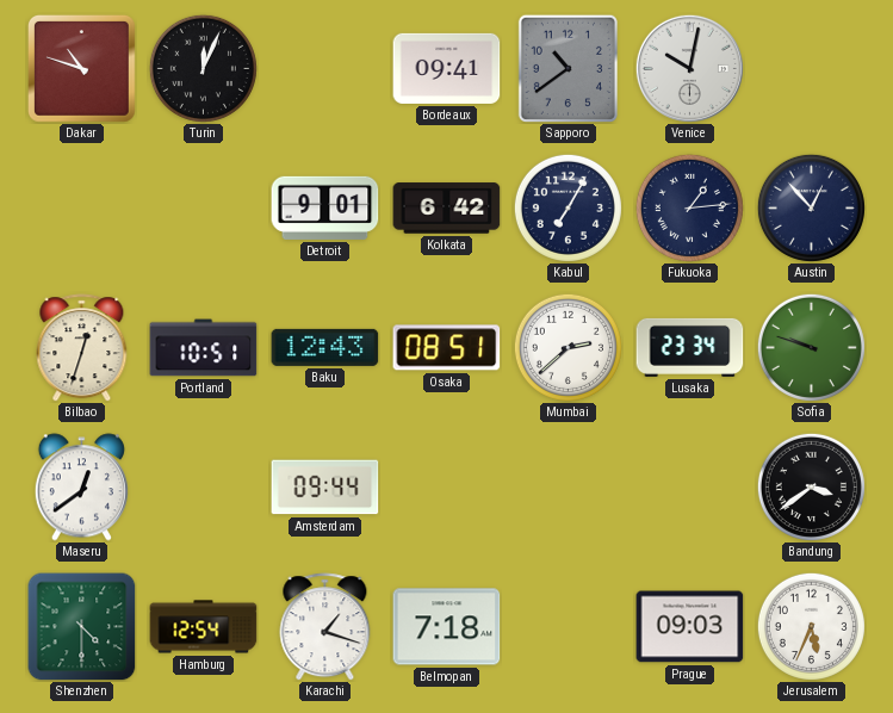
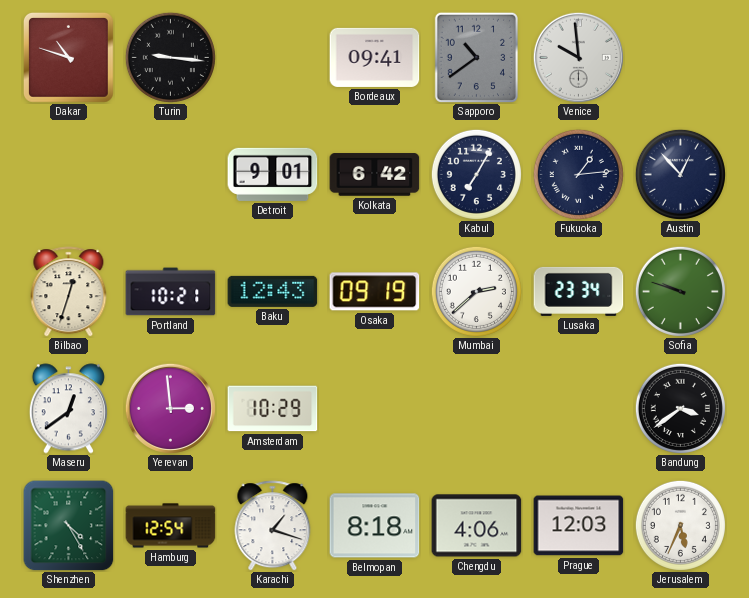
Turin: 12:04 -> 9:16 (170, 57)
Venice: 10:02 -> 9:59 (578, 57)
Portland: 10:51 -> 10:21 (171, 292)
Osaka: 08:51 -> 09:19 (375, 292)
Yerevan: none -> 2:59 (170, 408)
Amsterdam: 09:44 -> 10:29 (273, 409)
Shenzhen: 4:30 -> 4:25 (69, 526)
Belmopan: 7:18 -> 8:18 (375, 526)
Chengdu: none -> 4:06 (477, 526)
Prague: 09:03 -> 12:03 (579, 526)
